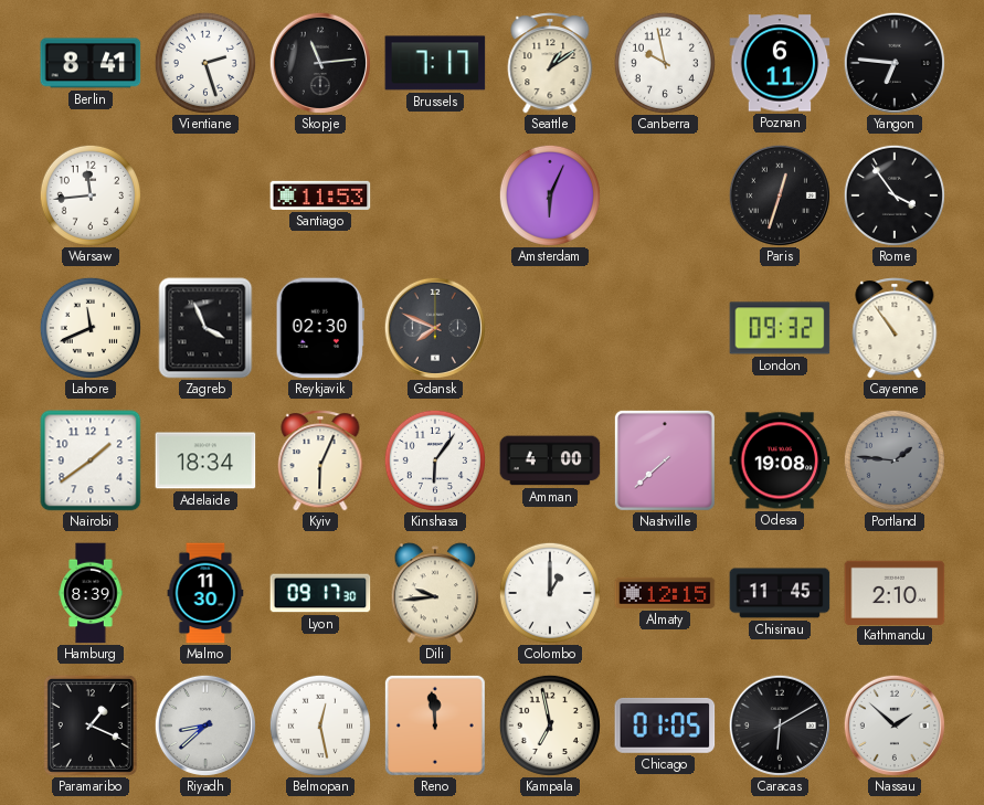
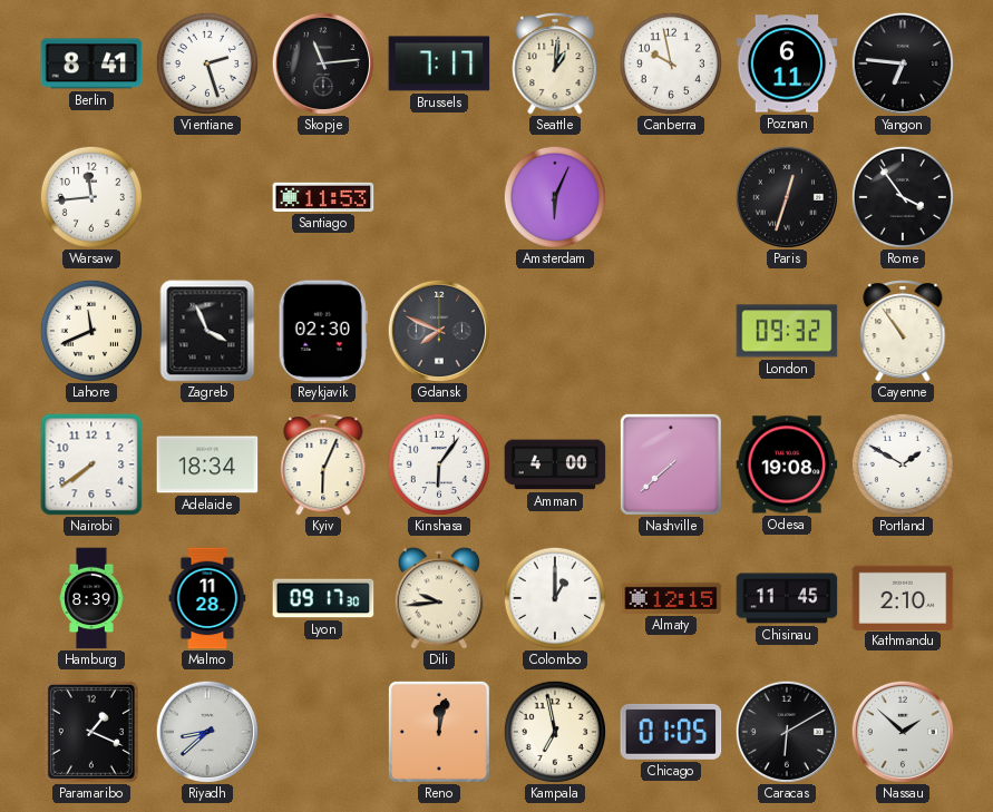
Seattle: 1:09 -> 1:01 (555, 63)
Nairobi: 1:39 -> 7:39 (91, 464)
Portland: 1:46 -> 1:50 (903, 464)
Portland dial: grey -> white (903, 464)
Malmo: 11:30 -> 11:28 (207, 598)
Belmopan: 12:28 -> none (320, 725)
Reno: 11:59 -> 12:02 (439, 732)
